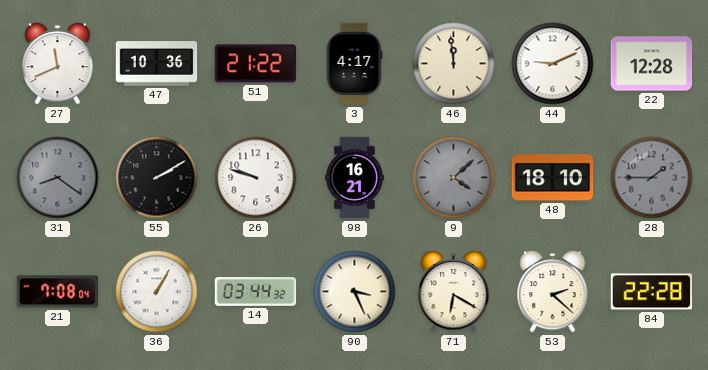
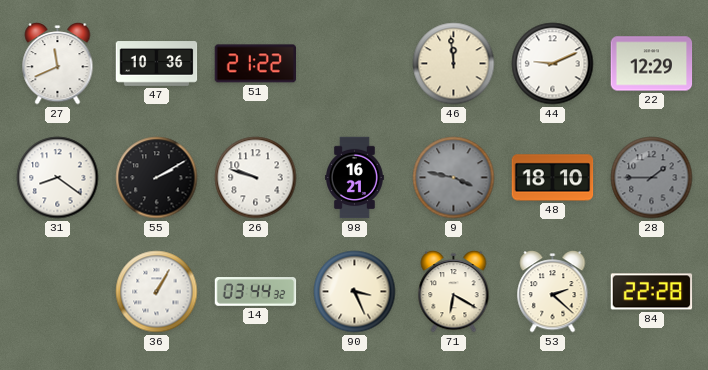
3: 4:17 -> none (354, 64)
22: 12:28 -> 12:29 (652, 64)
31 dial: grey -> white (58, 178)
9: 4:08 -> 3:47 (454, 178)
21: 7:08 -> none (58, 292)
